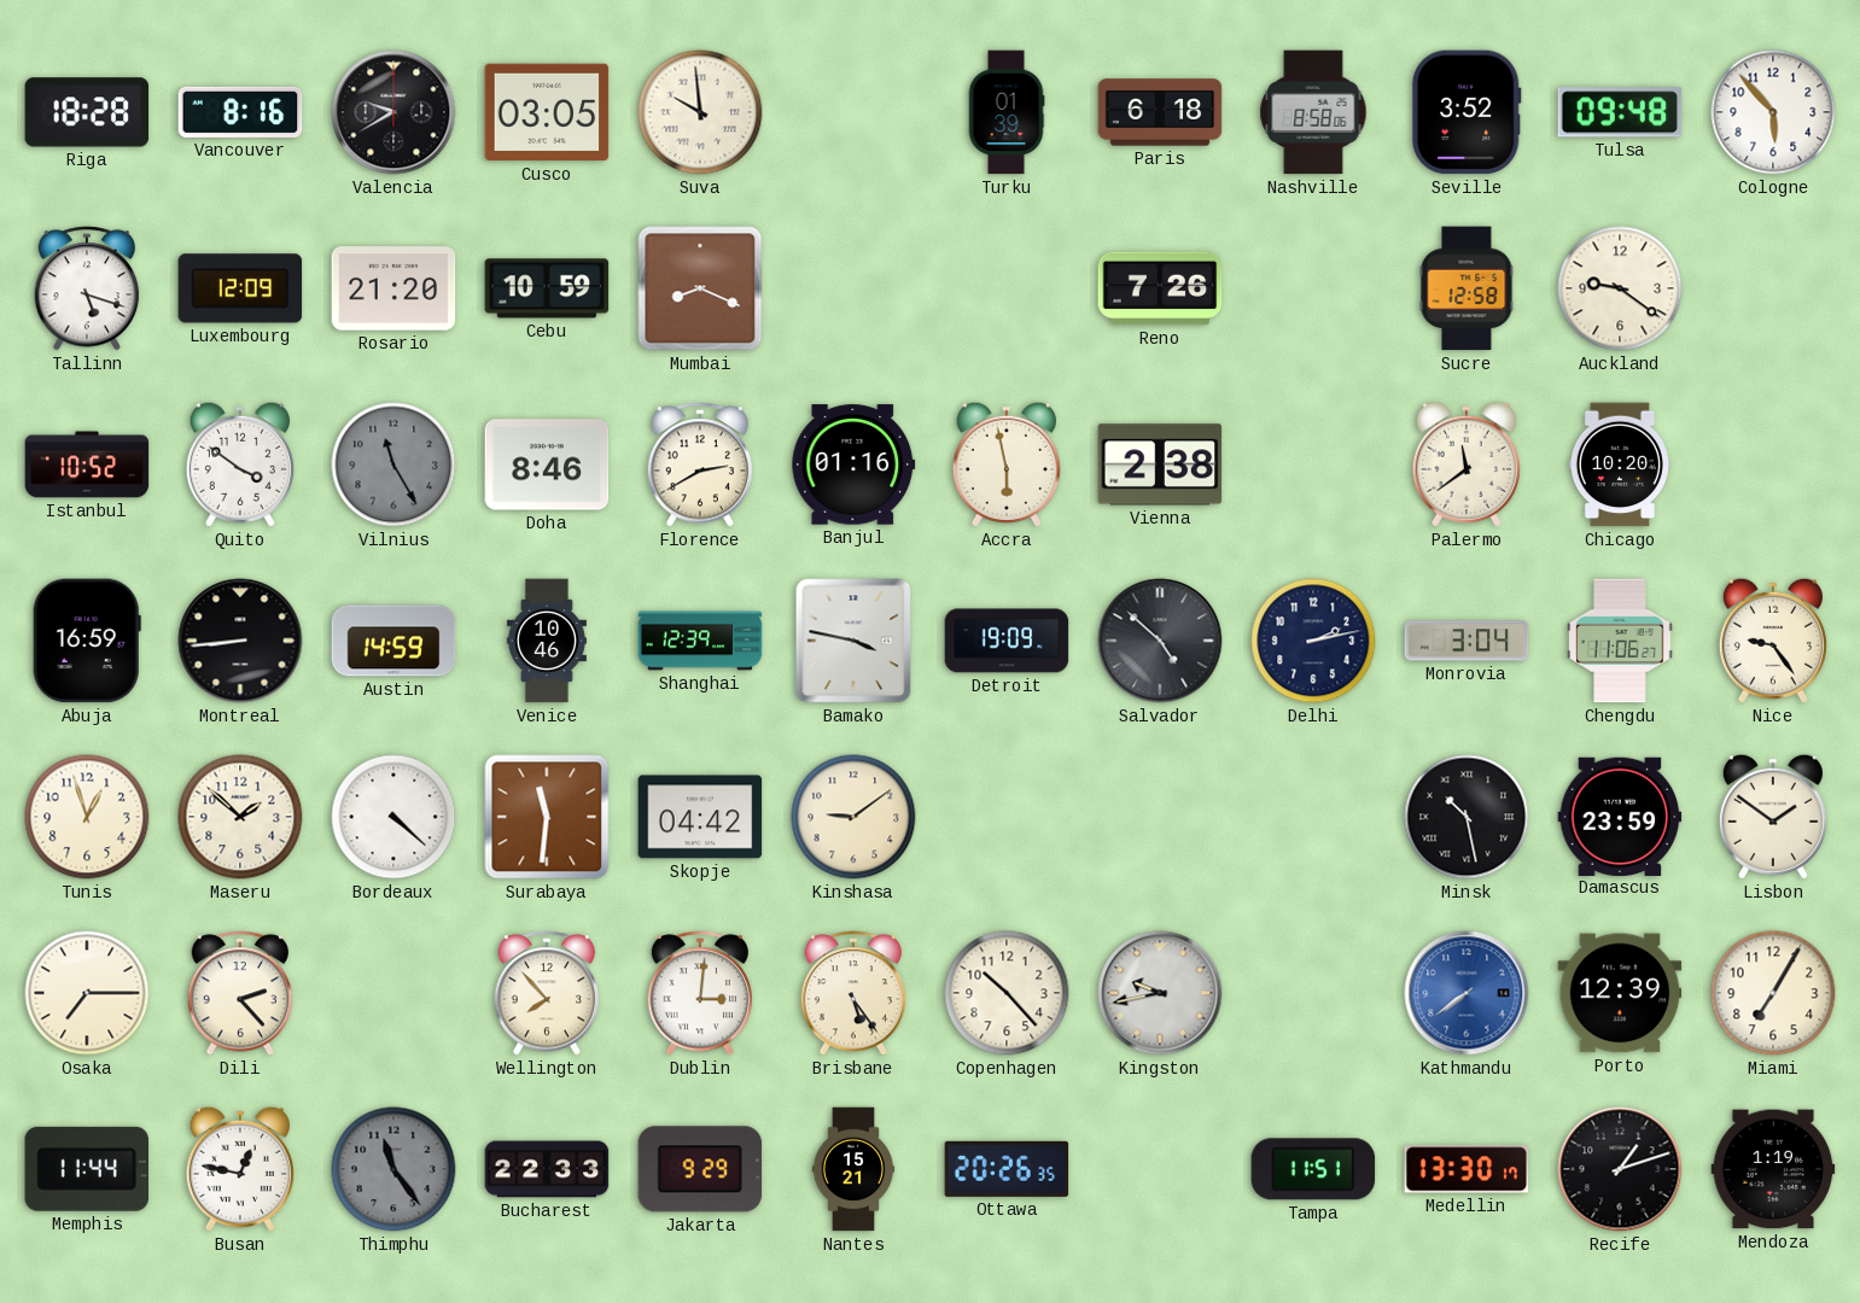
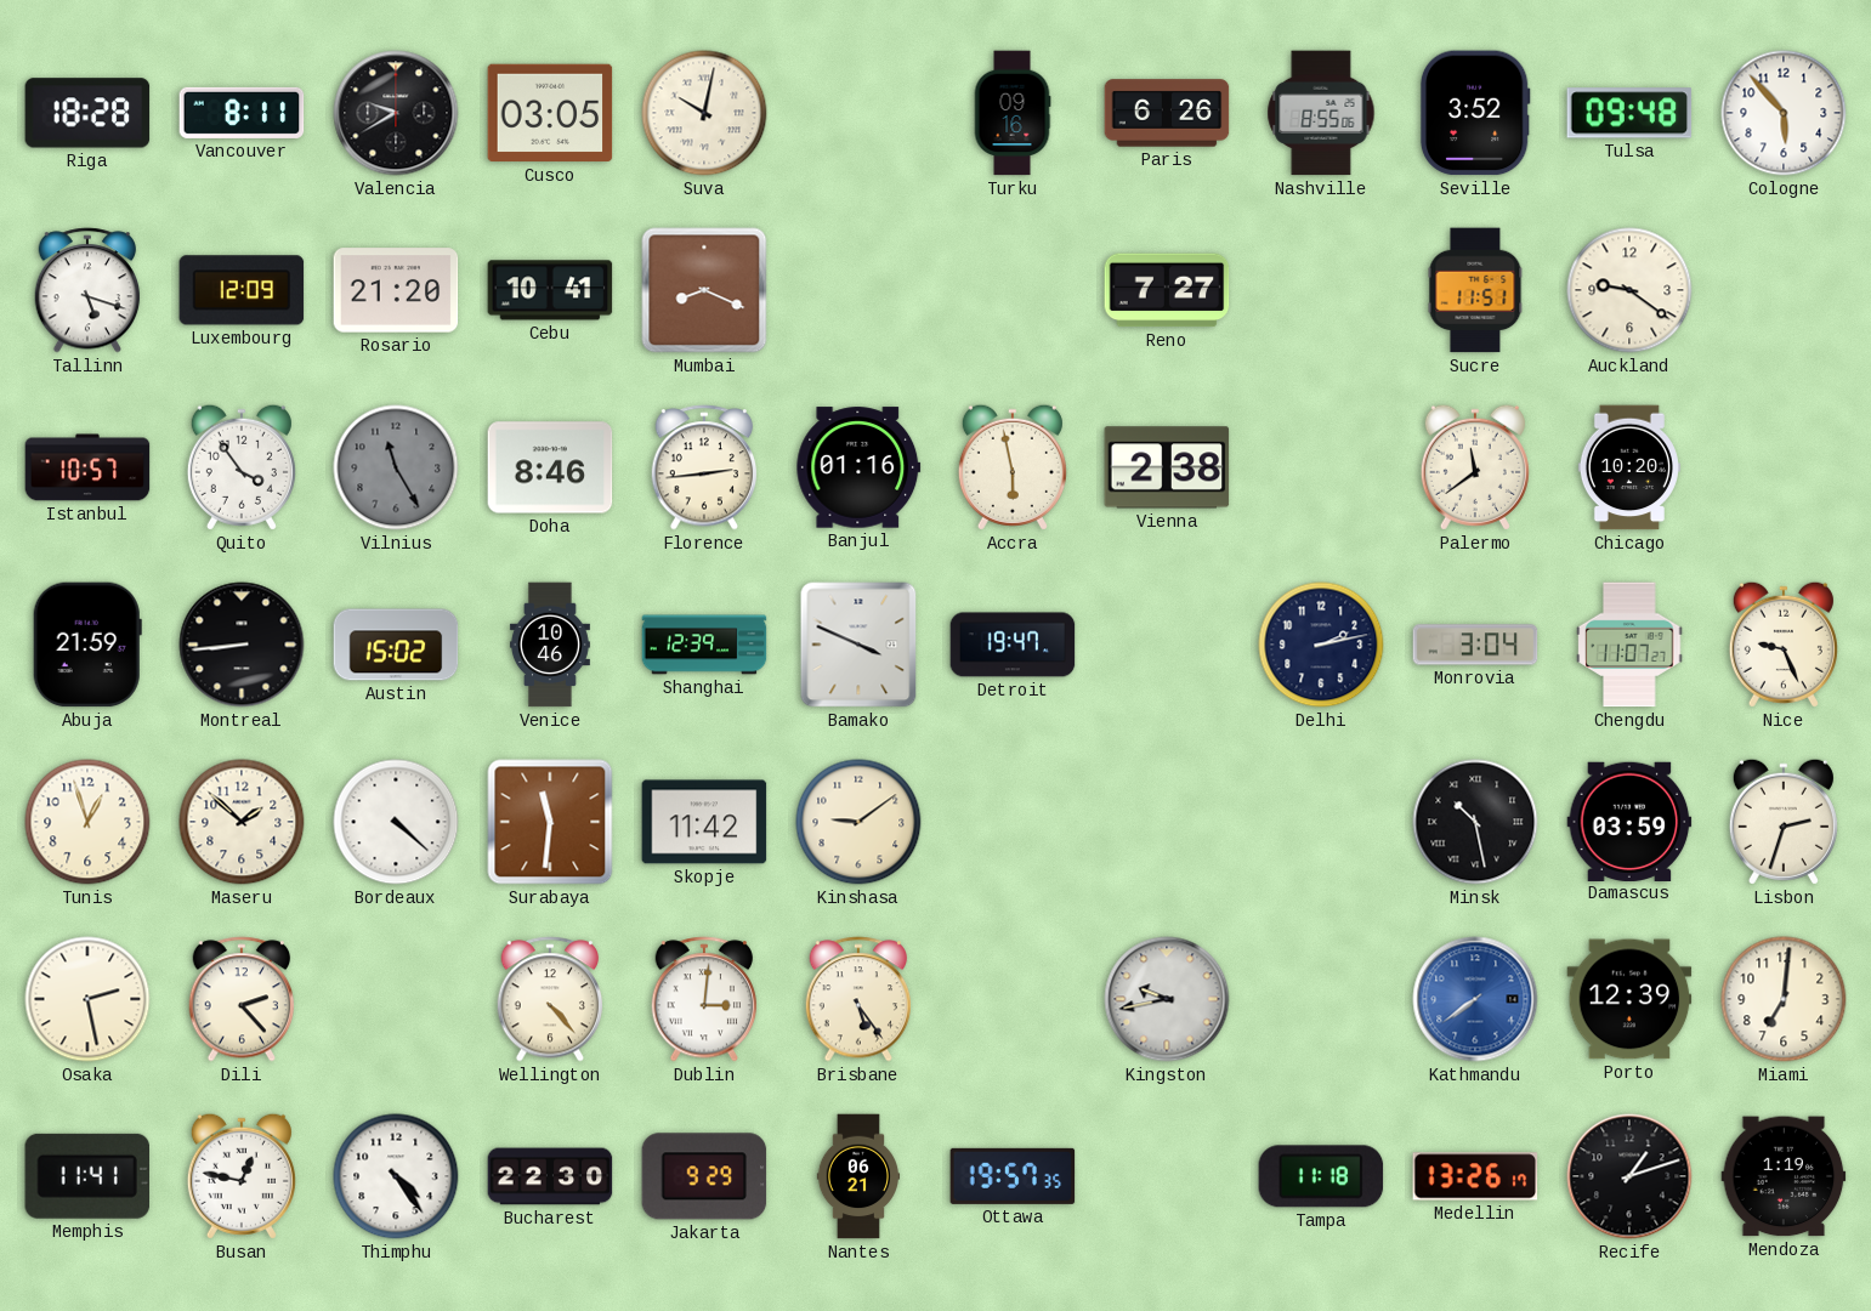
Vancouver: 8:16 -> 8:11 (242, 113)
Suva: 9:59 -> 10:02 (704, 113)
Turku: 01:39 -> 09:16 (1013, 113)
Paris: 6:18 -> 6:26 (1167, 113)
Nashville: 8:58 -> 8:55 (1321, 113)
Cebu: 10:59 -> 10:41 (550, 290)
Reno: 7:26 -> 7:27 (1167, 290)
Sucre: 12:58 -> 11:51 (1475, 290)
Istanbul: 10:52 -> 10:57 (87, 467)
Quito: 3:51 -> 3:54 (242, 467)
Florence: 2:40 -> 2:44 (704, 467)
Abuja: 16:59 -> 21:59 (87, 645)
Austin: 14:59 -> 15:02 (396, 645)
Bamako: 3:47 -> 3:49 (858, 645)
Detroit: 19:09 -> 19:47 (1013, 645)
Salvador: 4:52 -> none (1160, 641)
Chengdu: 11:06 -> 11:07 (1629, 645)
Nice: 9:24 -> 9:26 (1784, 645)
Skopje: 04:42 -> 11:42 (704, 822)
Damascus: 23:59 -> 03:59 (1629, 821)
Lisbon: 1:51 -> 2:33 (1784, 822)
Osaka: 7:15 -> 2:28 (87, 999)
Wellington: 7:53 -> 4:23 (550, 999)
Copenhagen: 10:23 -> none (1007, 993)
Miami: 7:05 -> 7:01 (1784, 999)
Memphis: 11:44 -> 11:41 (86, 1176)
Thimphu: 11:24 -> 4:24 (396, 1176)
Thimphu dial: grey -> white (396, 1176)
Bucharest: 22:33 -> 22:30 (550, 1176)
Nantes: 15:21 -> 06:21 (858, 1176)
Ottawa: 20:26 -> 19:57 (1013, 1176)
Tampa: 11:51 -> 11:18 (1321, 1176)
Medellin: 13:30 -> 13:26 (1475, 1176)
